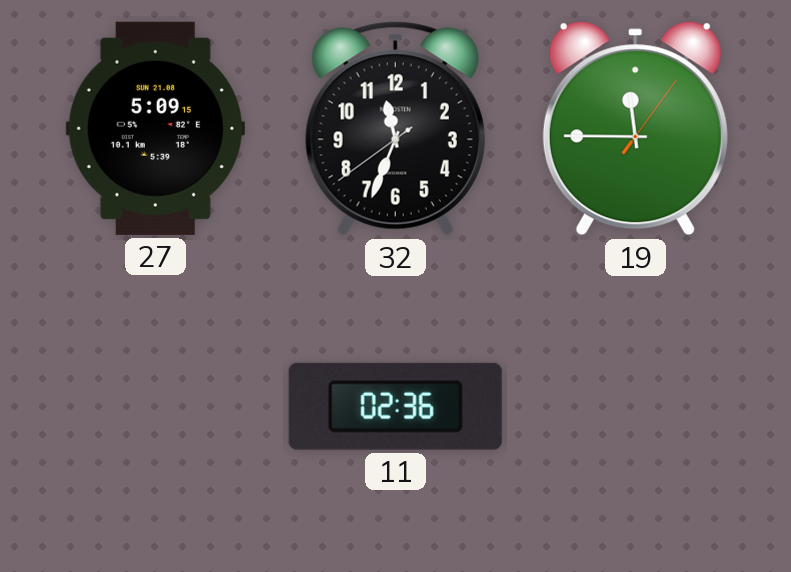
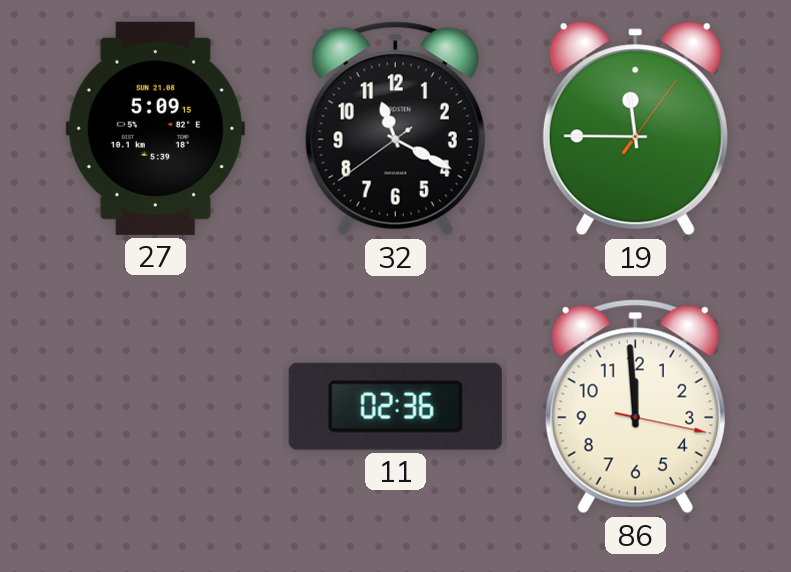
32: 11:33 -> 11:19 (395, 129)
86: none -> 11:59 (635, 407)
